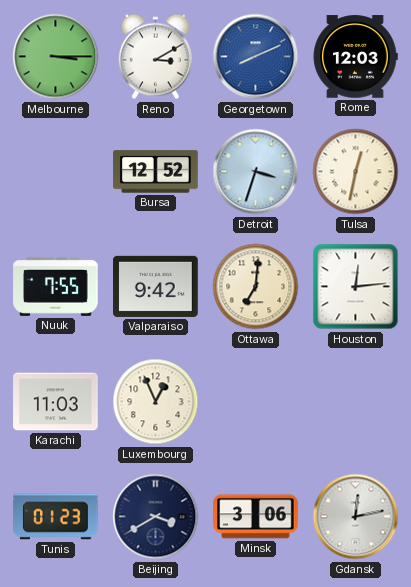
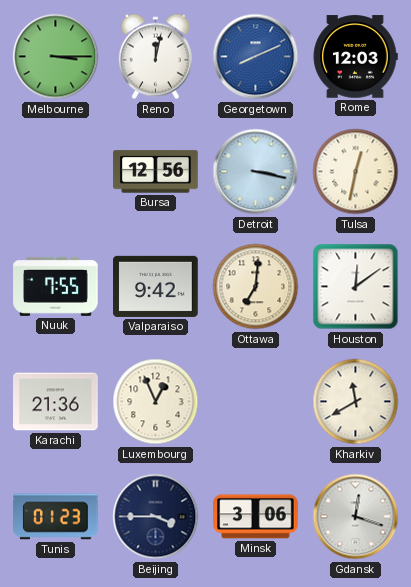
Reno: 3:10 -> 12:02 (155, 57)
Bursa: 12:52 -> 12:56 (156, 172)
Detroit: 3:33 -> 3:17 (256, 172)
Houston: 12:14 -> 12:09 (356, 287)
Karachi: 11:03 -> 21:36 (56, 402)
Kharkiv: none -> 11:40 (356, 402)
Beijing: 3:40 -> 3:45 (156, 517)
Gdansk: 12:13 -> 12:18 (356, 517)
